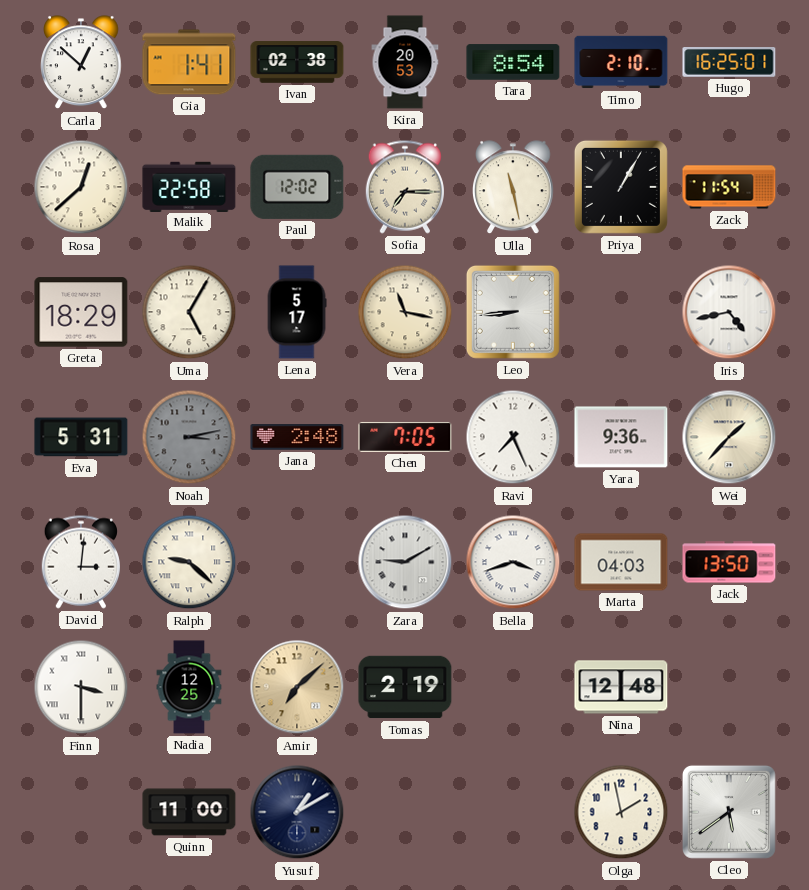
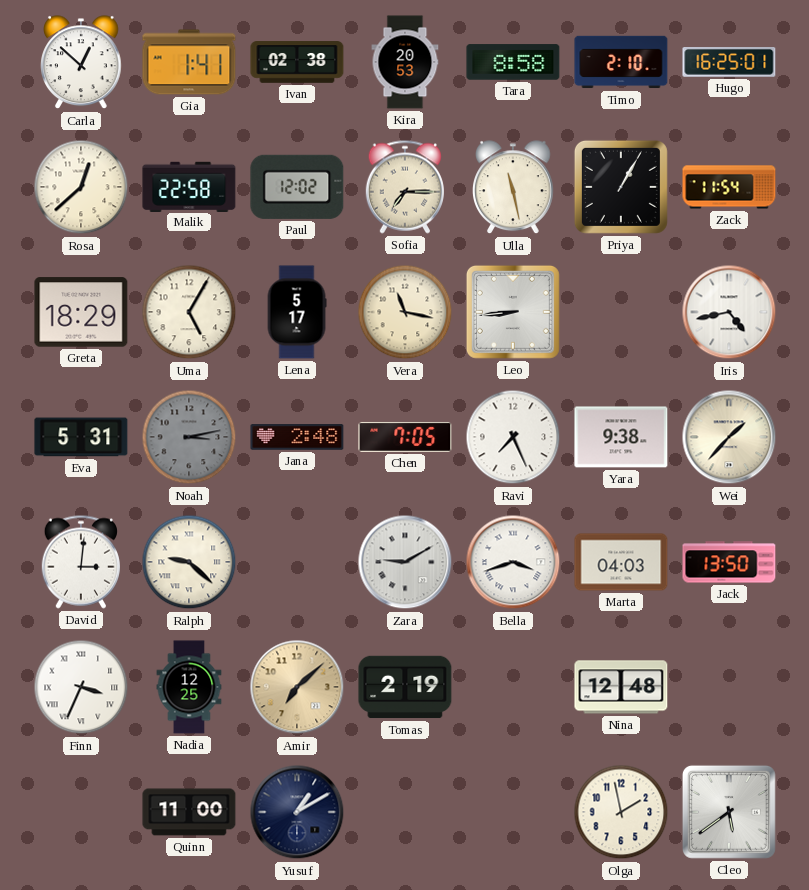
Tara: 8:54 -> 8:58 (513, 62)
Yara: 9:36 -> 9:38 (621, 437)
Finn: 3:30 -> 3:34 (81, 687)
